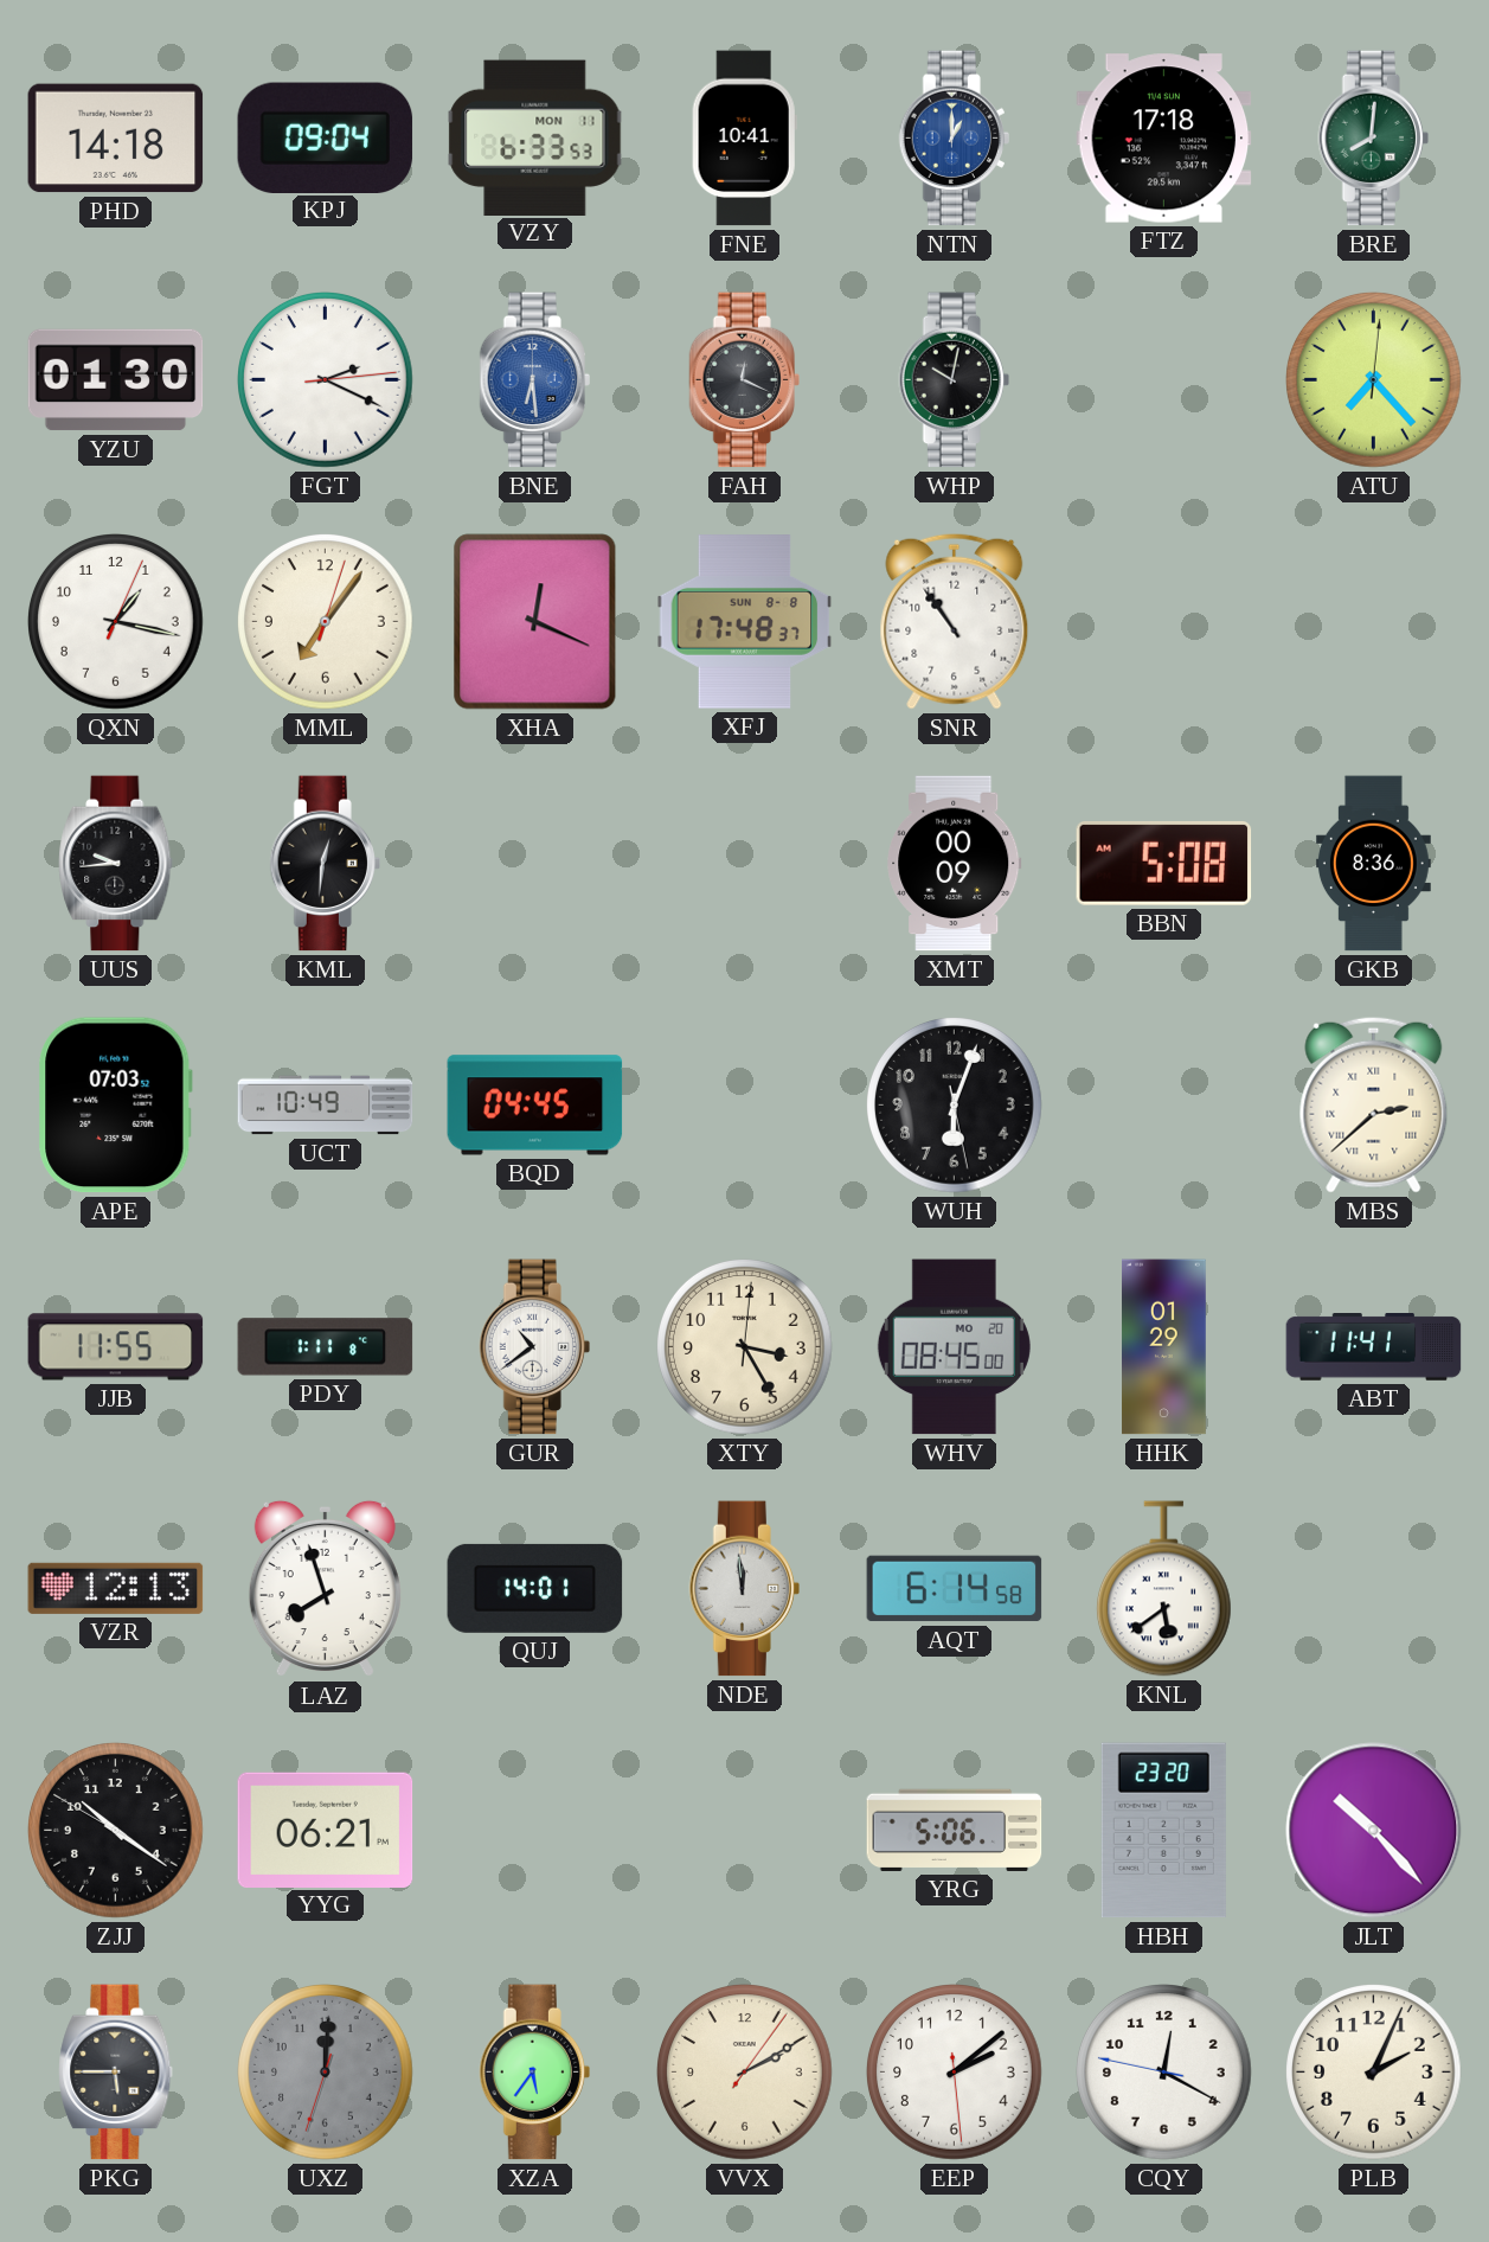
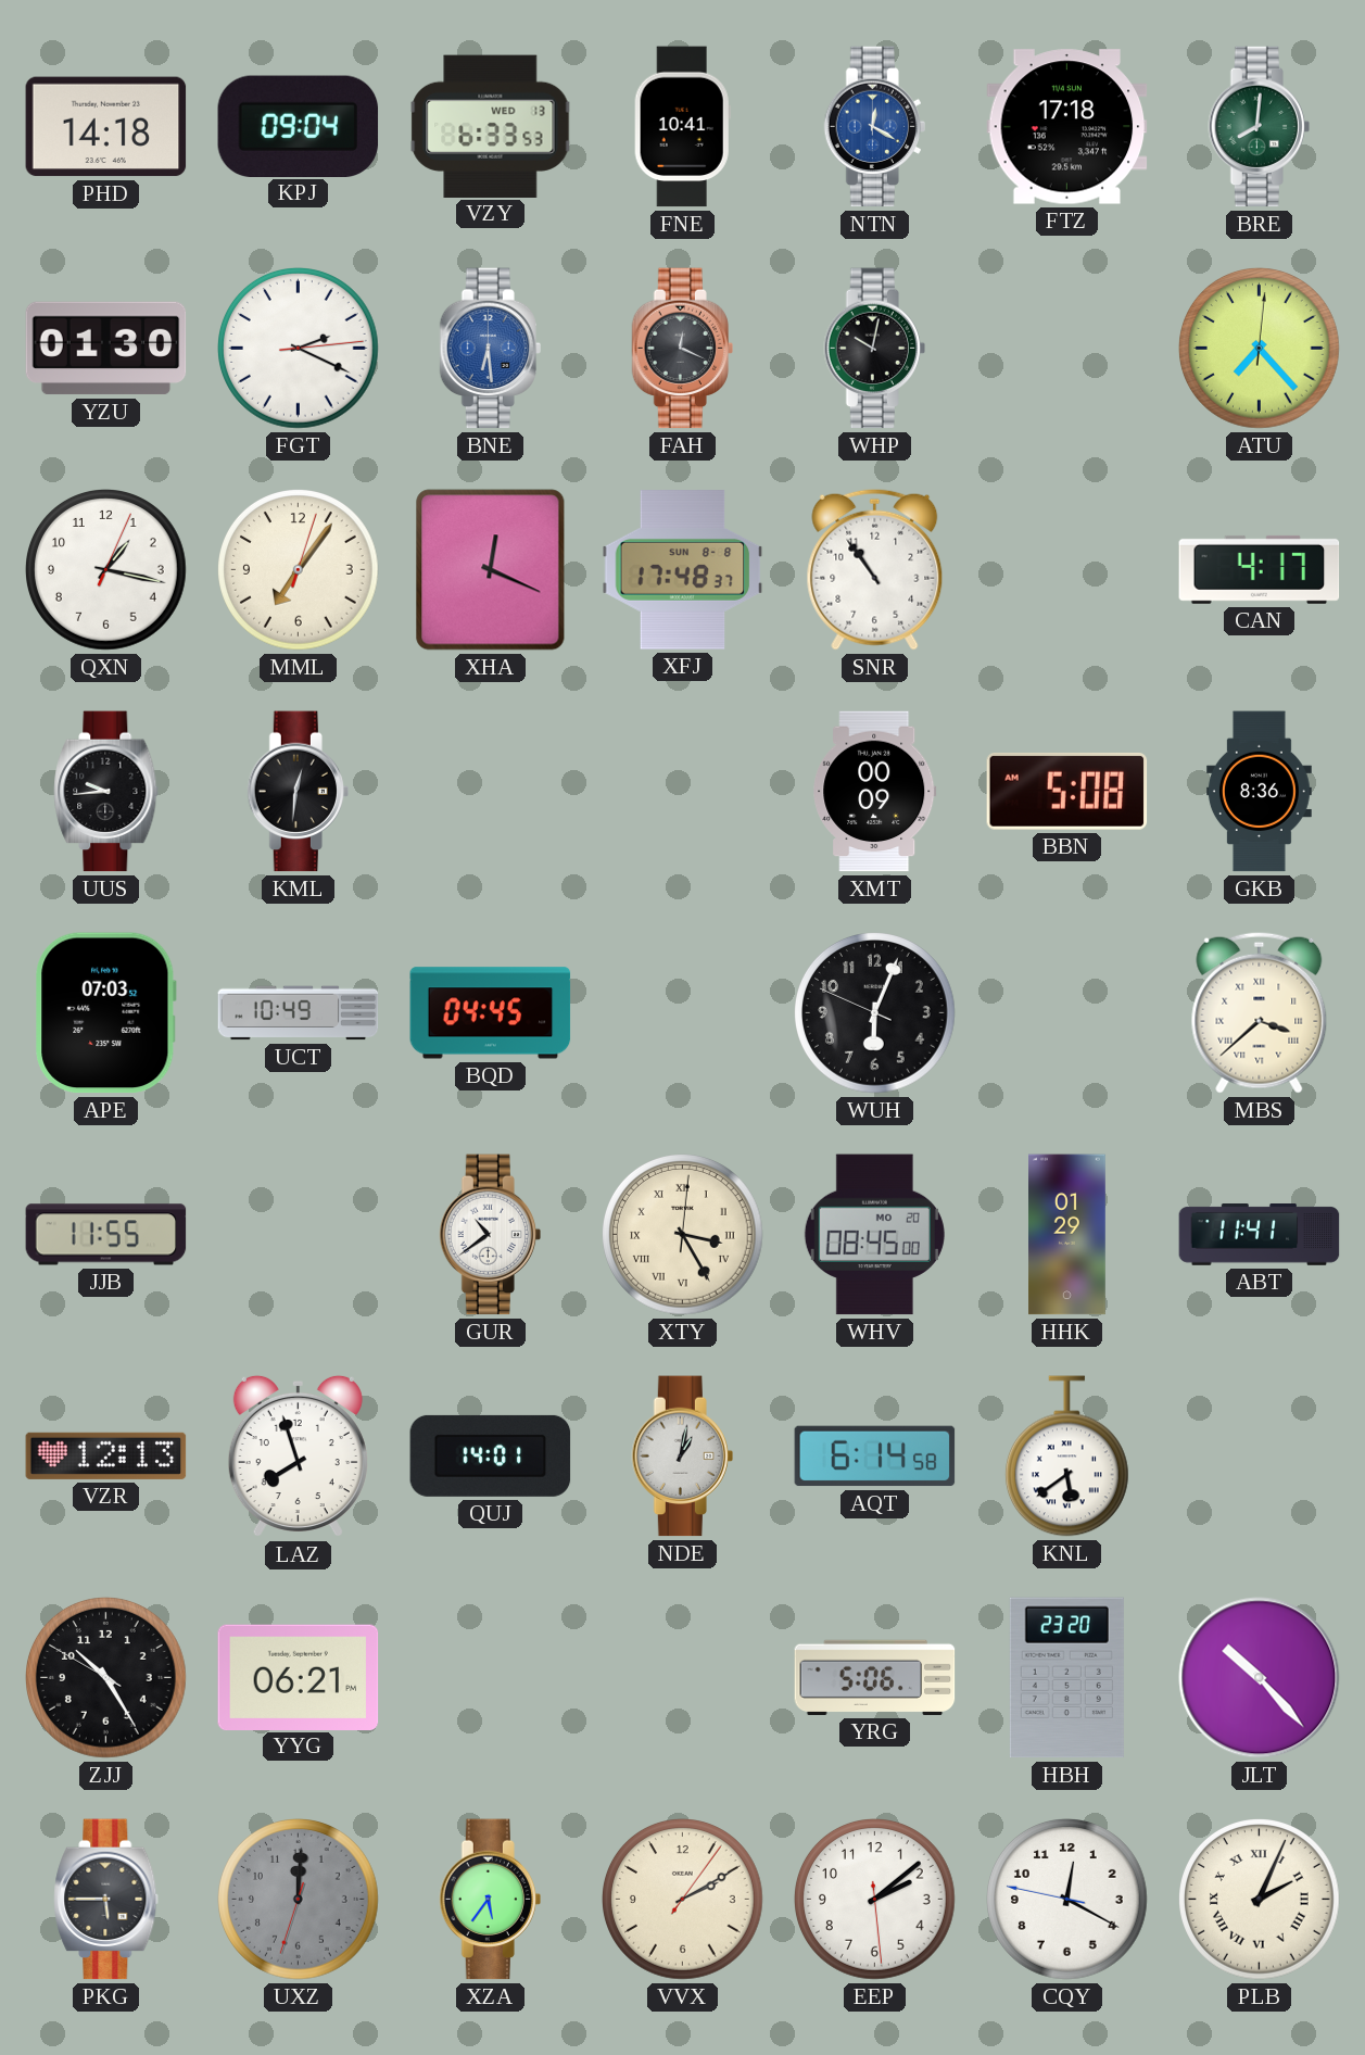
VZY date: MON 11 -> WED 13 (491, 126)
NTN: 1:00 -> 12:20 (874, 127)
CAN: none -> 4:17 (1260, 569)
WUH: 6:03:28 -> 6:03:49 (875, 1013)
MBS: 2:38 -> 3:38 (1260, 1012)
PDY: 1:11 -> none (326, 1347)
XTY numerals: Arabic -> Roman (683, 1235)
NDE: 11:59 -> 1:02 (682, 1457)
ZJJ: 10:20 -> 10:24 (106, 1678)
PLB numerals: Arabic -> Roman (1260, 1900)
